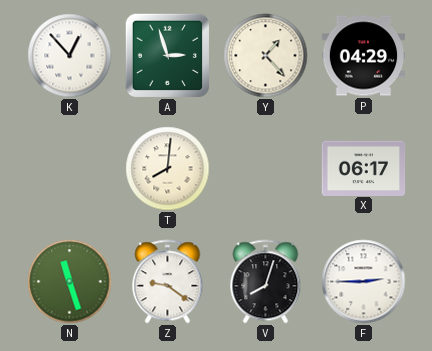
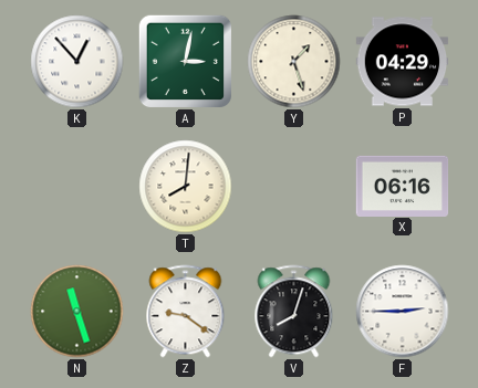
A: 2:57 -> 3:02 (185, 61)
Y: 1:23 -> 1:27 (294, 62)
X: 06:17 -> 06:16 (403, 186)
